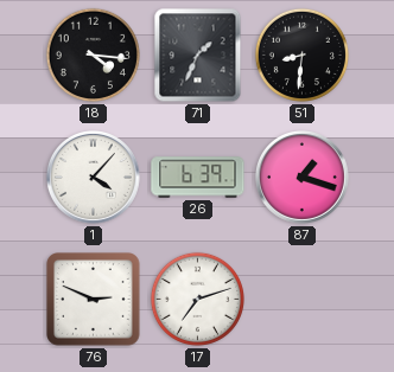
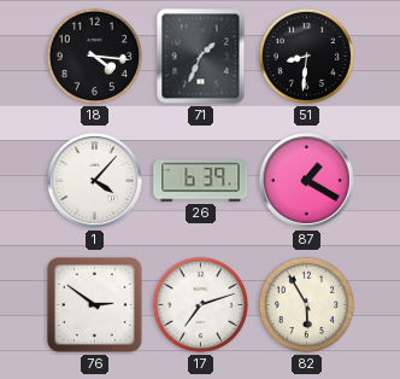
87: 1:18 -> 1:20 (306, 180)
76: 2:49 -> 2:51 (95, 305)
82: none -> 5:55 (306, 304)
